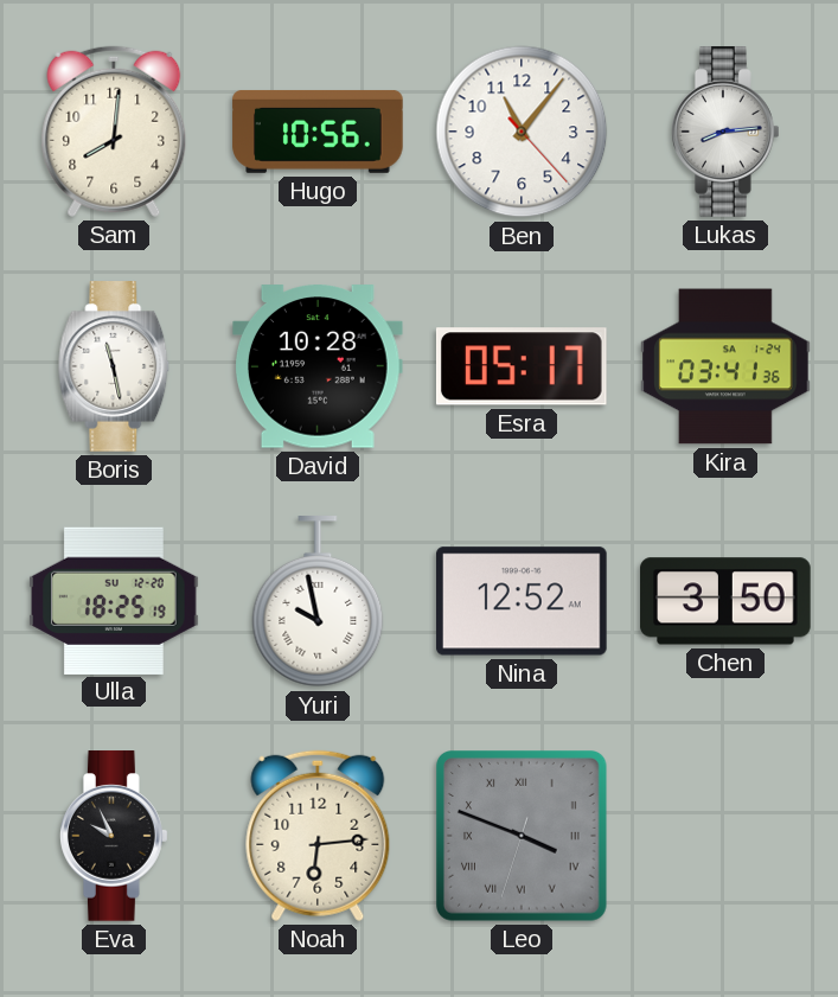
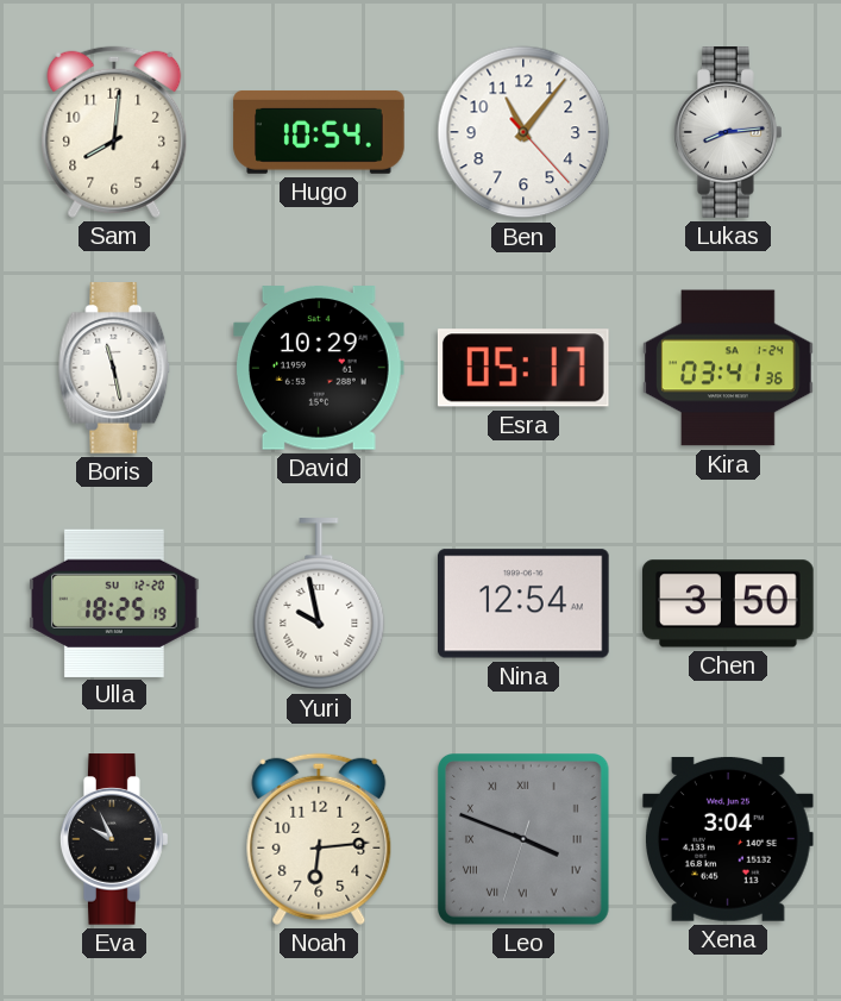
Hugo: 10:56 -> 10:54 (319, 132)
David: 10:28 -> 10:29 (320, 368)
Nina: 12:52 -> 12:54 (525, 603)
Xena: none -> 3:04 (729, 839)
